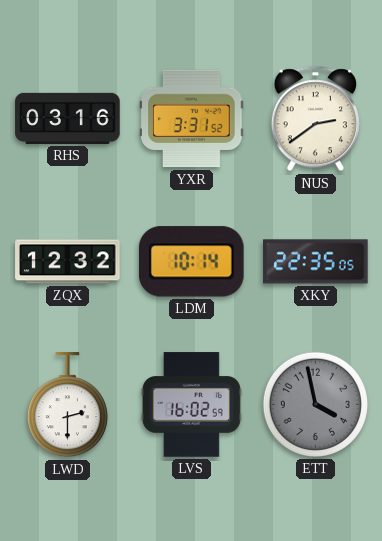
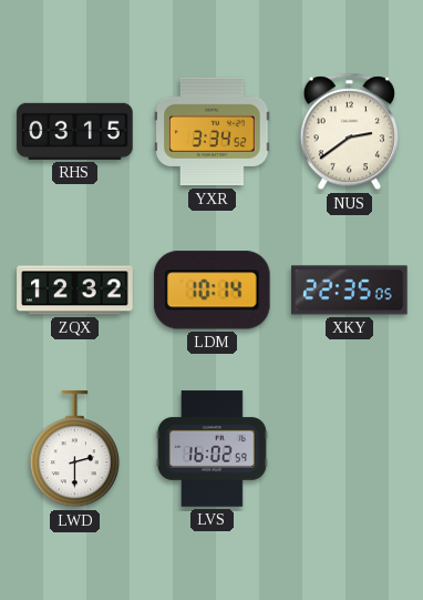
RHS: 03:16 -> 03:15 (75, 131)
YXR: 3:31 -> 3:34 (213, 132)
ETT: 3:58 -> none (315, 404)
